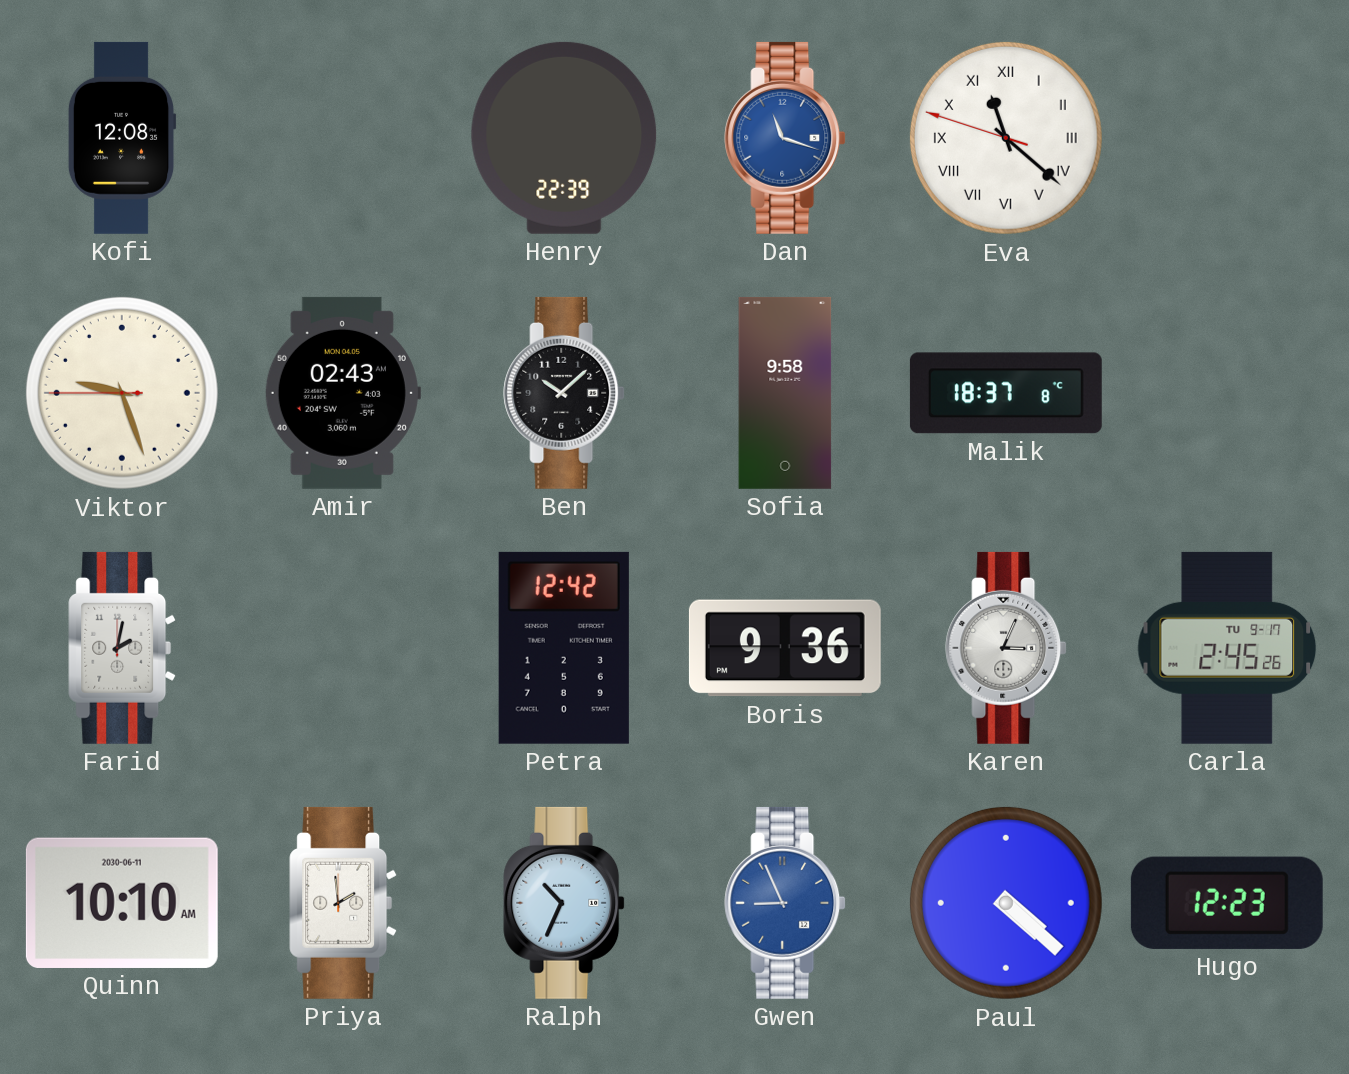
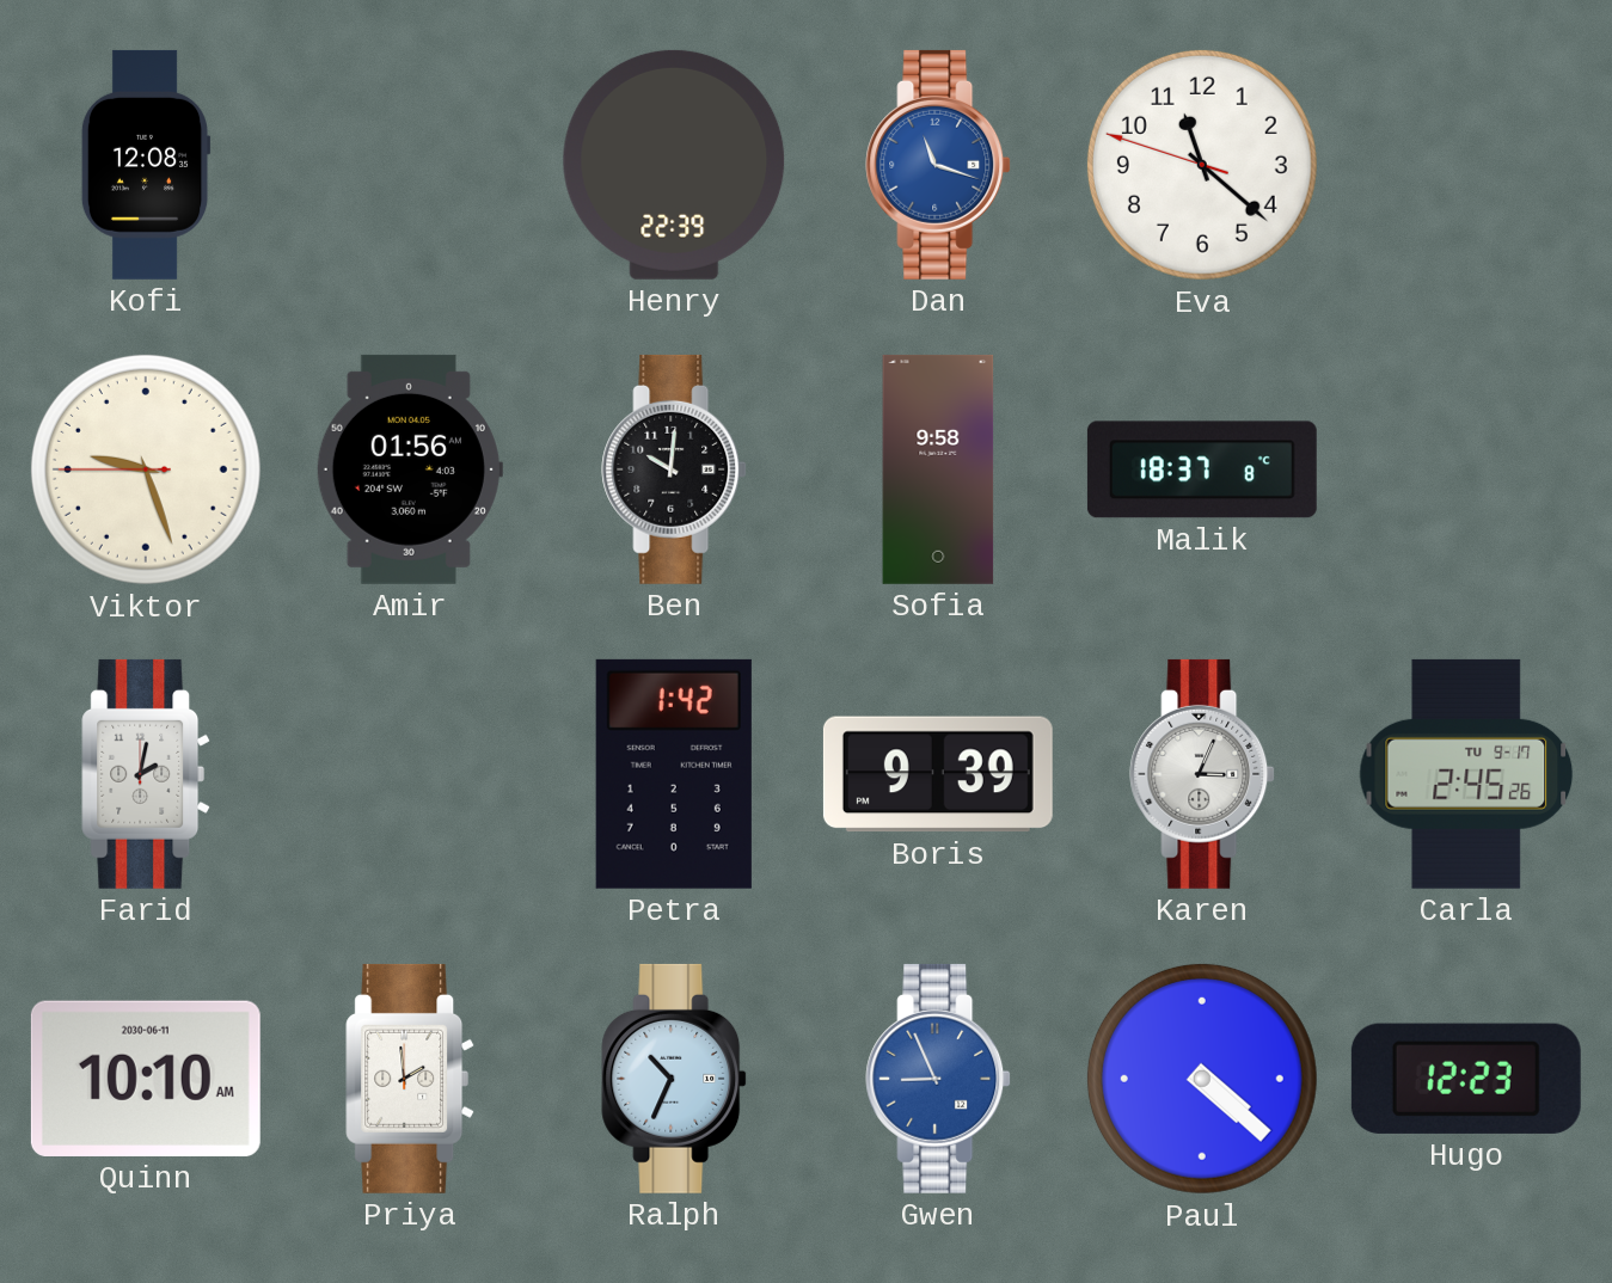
Eva numerals: Roman -> Arabic (1202, 165)
Amir: 02:43 -> 01:56 (409, 469)
Ben: 10:08 -> 10:01 (674, 469)
Petra: 12:42 -> 1:42 (674, 774)
Boris: 9:36 -> 9:39 (938, 774)
